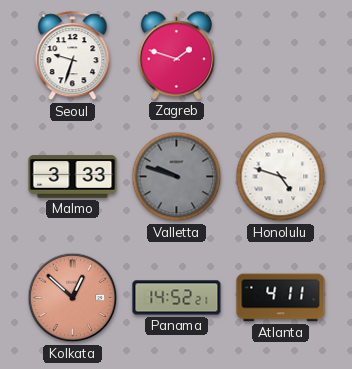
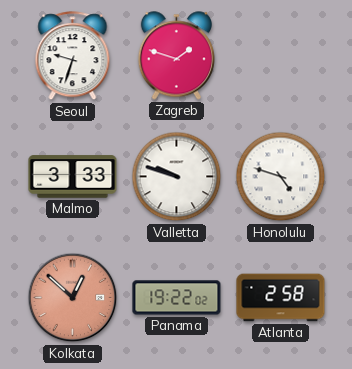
Valletta dial: grey -> white (177, 177)
Panama: 14:52 -> 19:22 (177, 298)
Atlanta: 4:11 -> 2:58 (281, 298)
